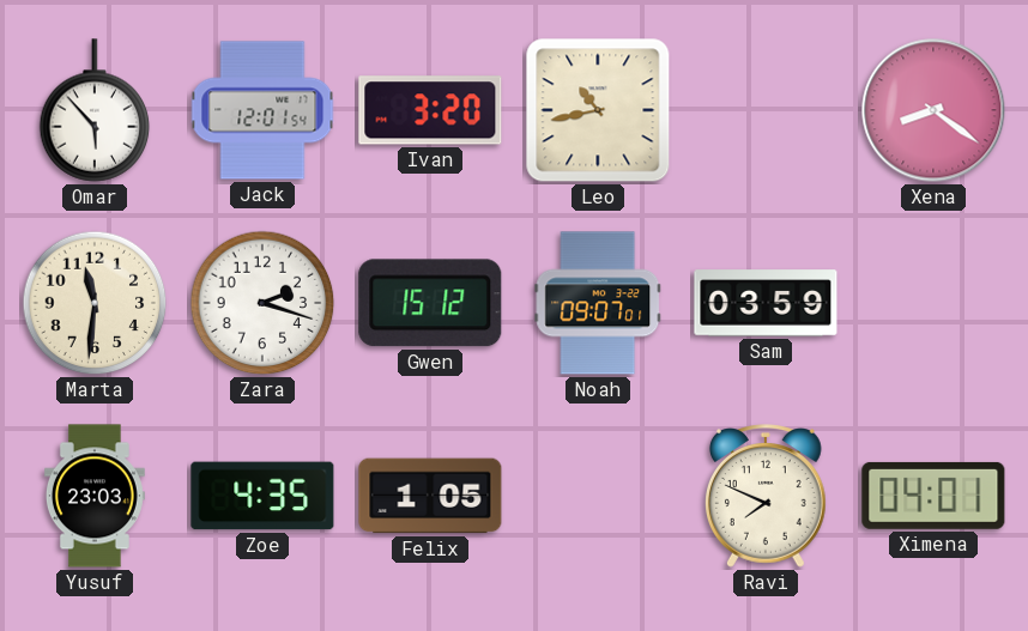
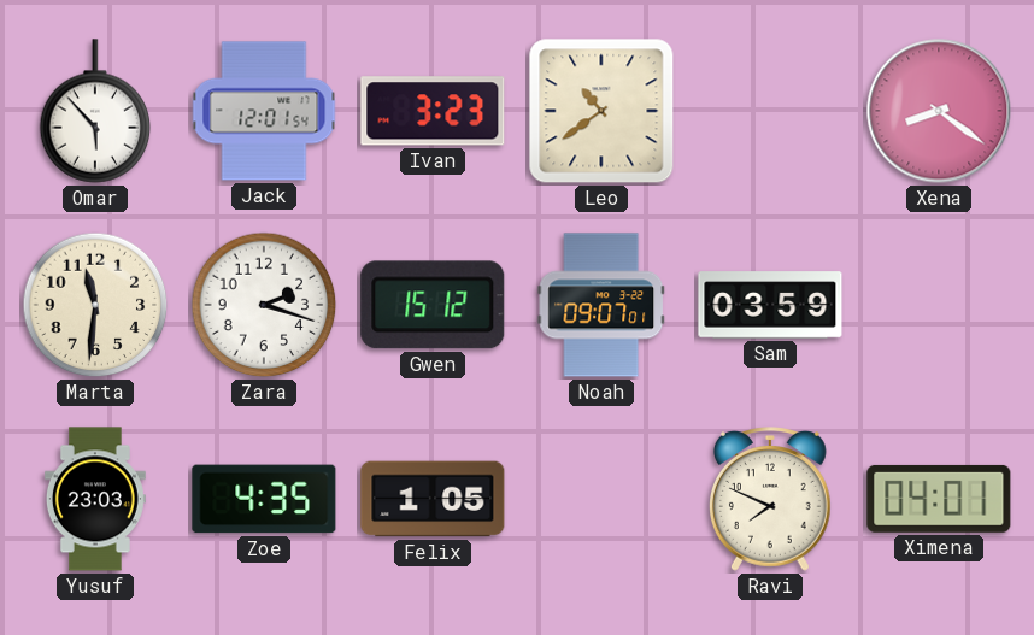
Ivan: 3:20 -> 3:23 (433, 111)
Leo: 10:43 -> 10:39 (601, 111)
